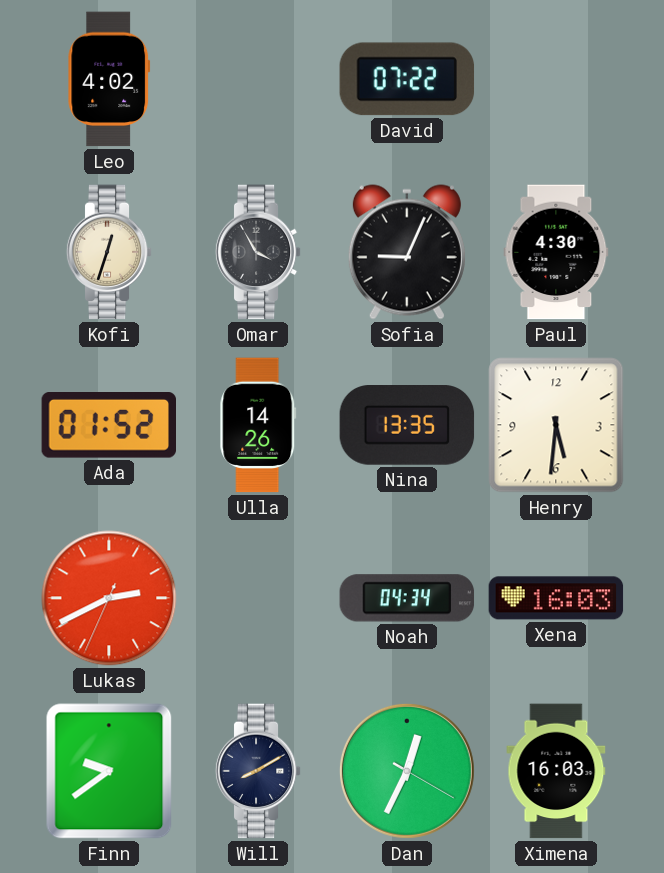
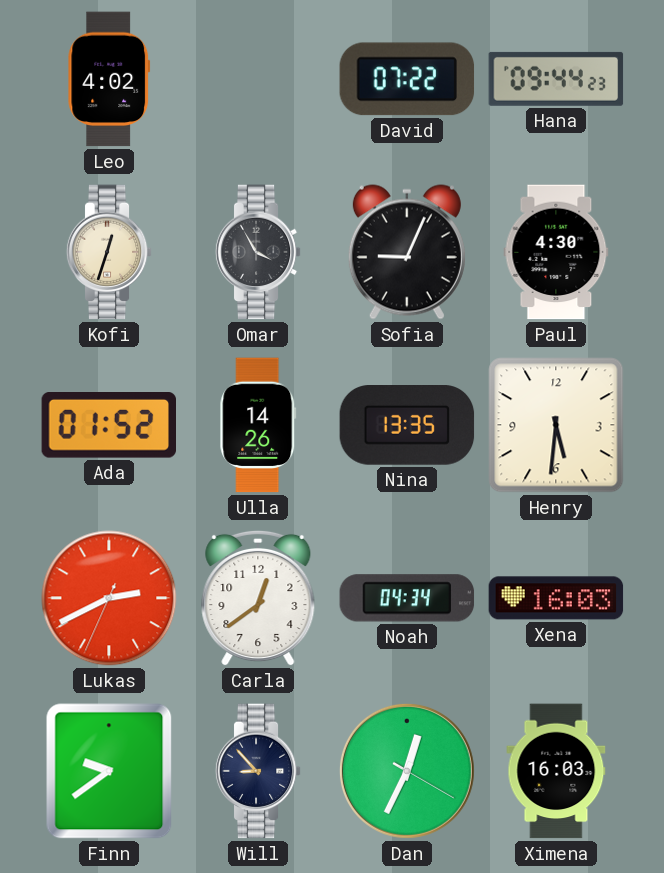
Hana: none -> 09:44 (556, 79)
Carla: none -> 12:39 (258, 598)
Will: 8:10 -> 8:53 (258, 771)
